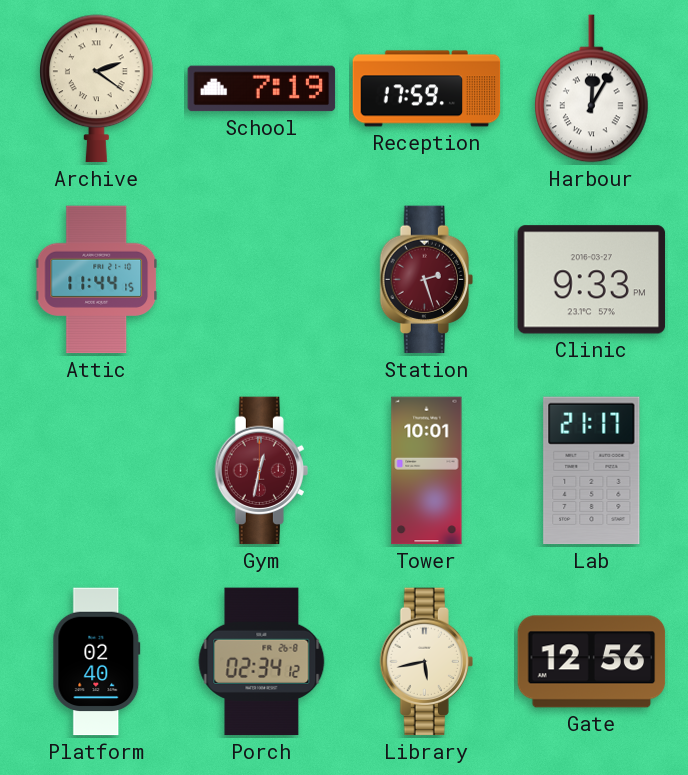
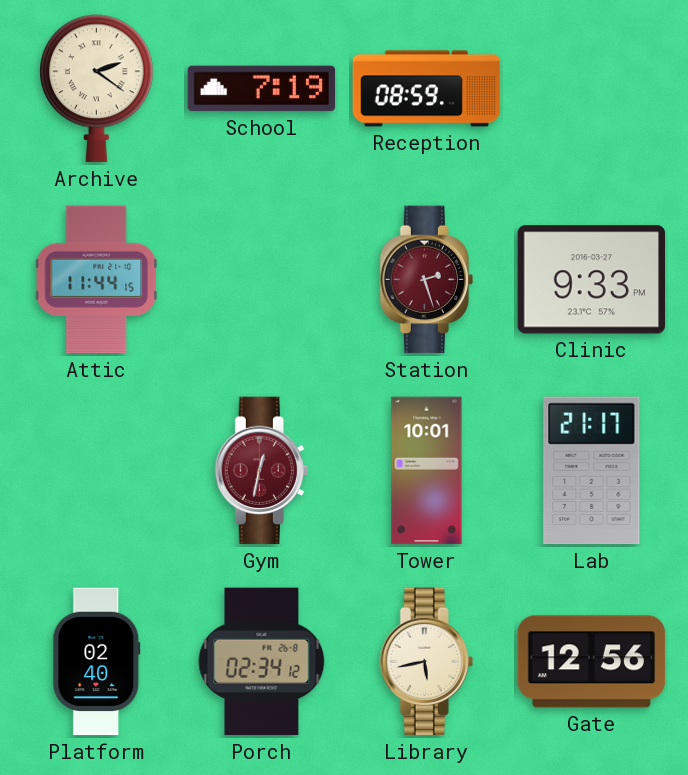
Reception: 17:59 -> 08:59 (427, 89)
Harbour: 12:05 -> none (592, 89)
